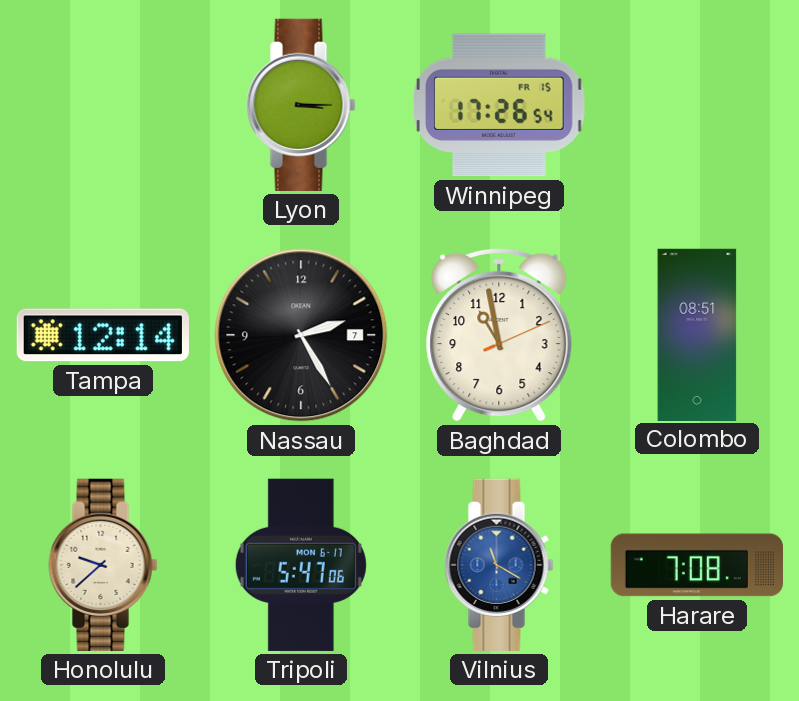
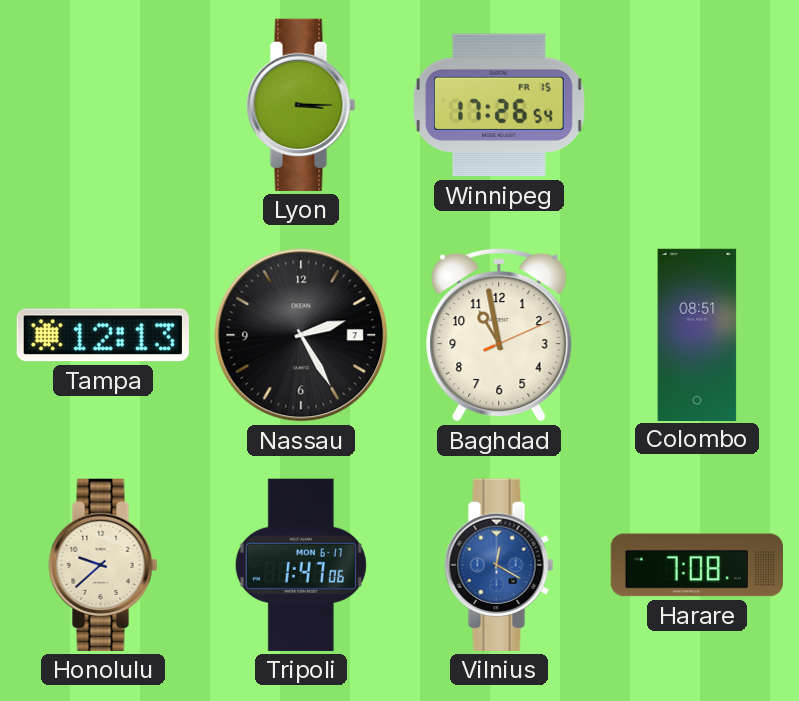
Tampa: 12:14 -> 12:13 (103, 335)
Tripoli: 5:47 -> 1:47 (301, 565)
Vilnius: 11:20 -> 12:20 (499, 565)
